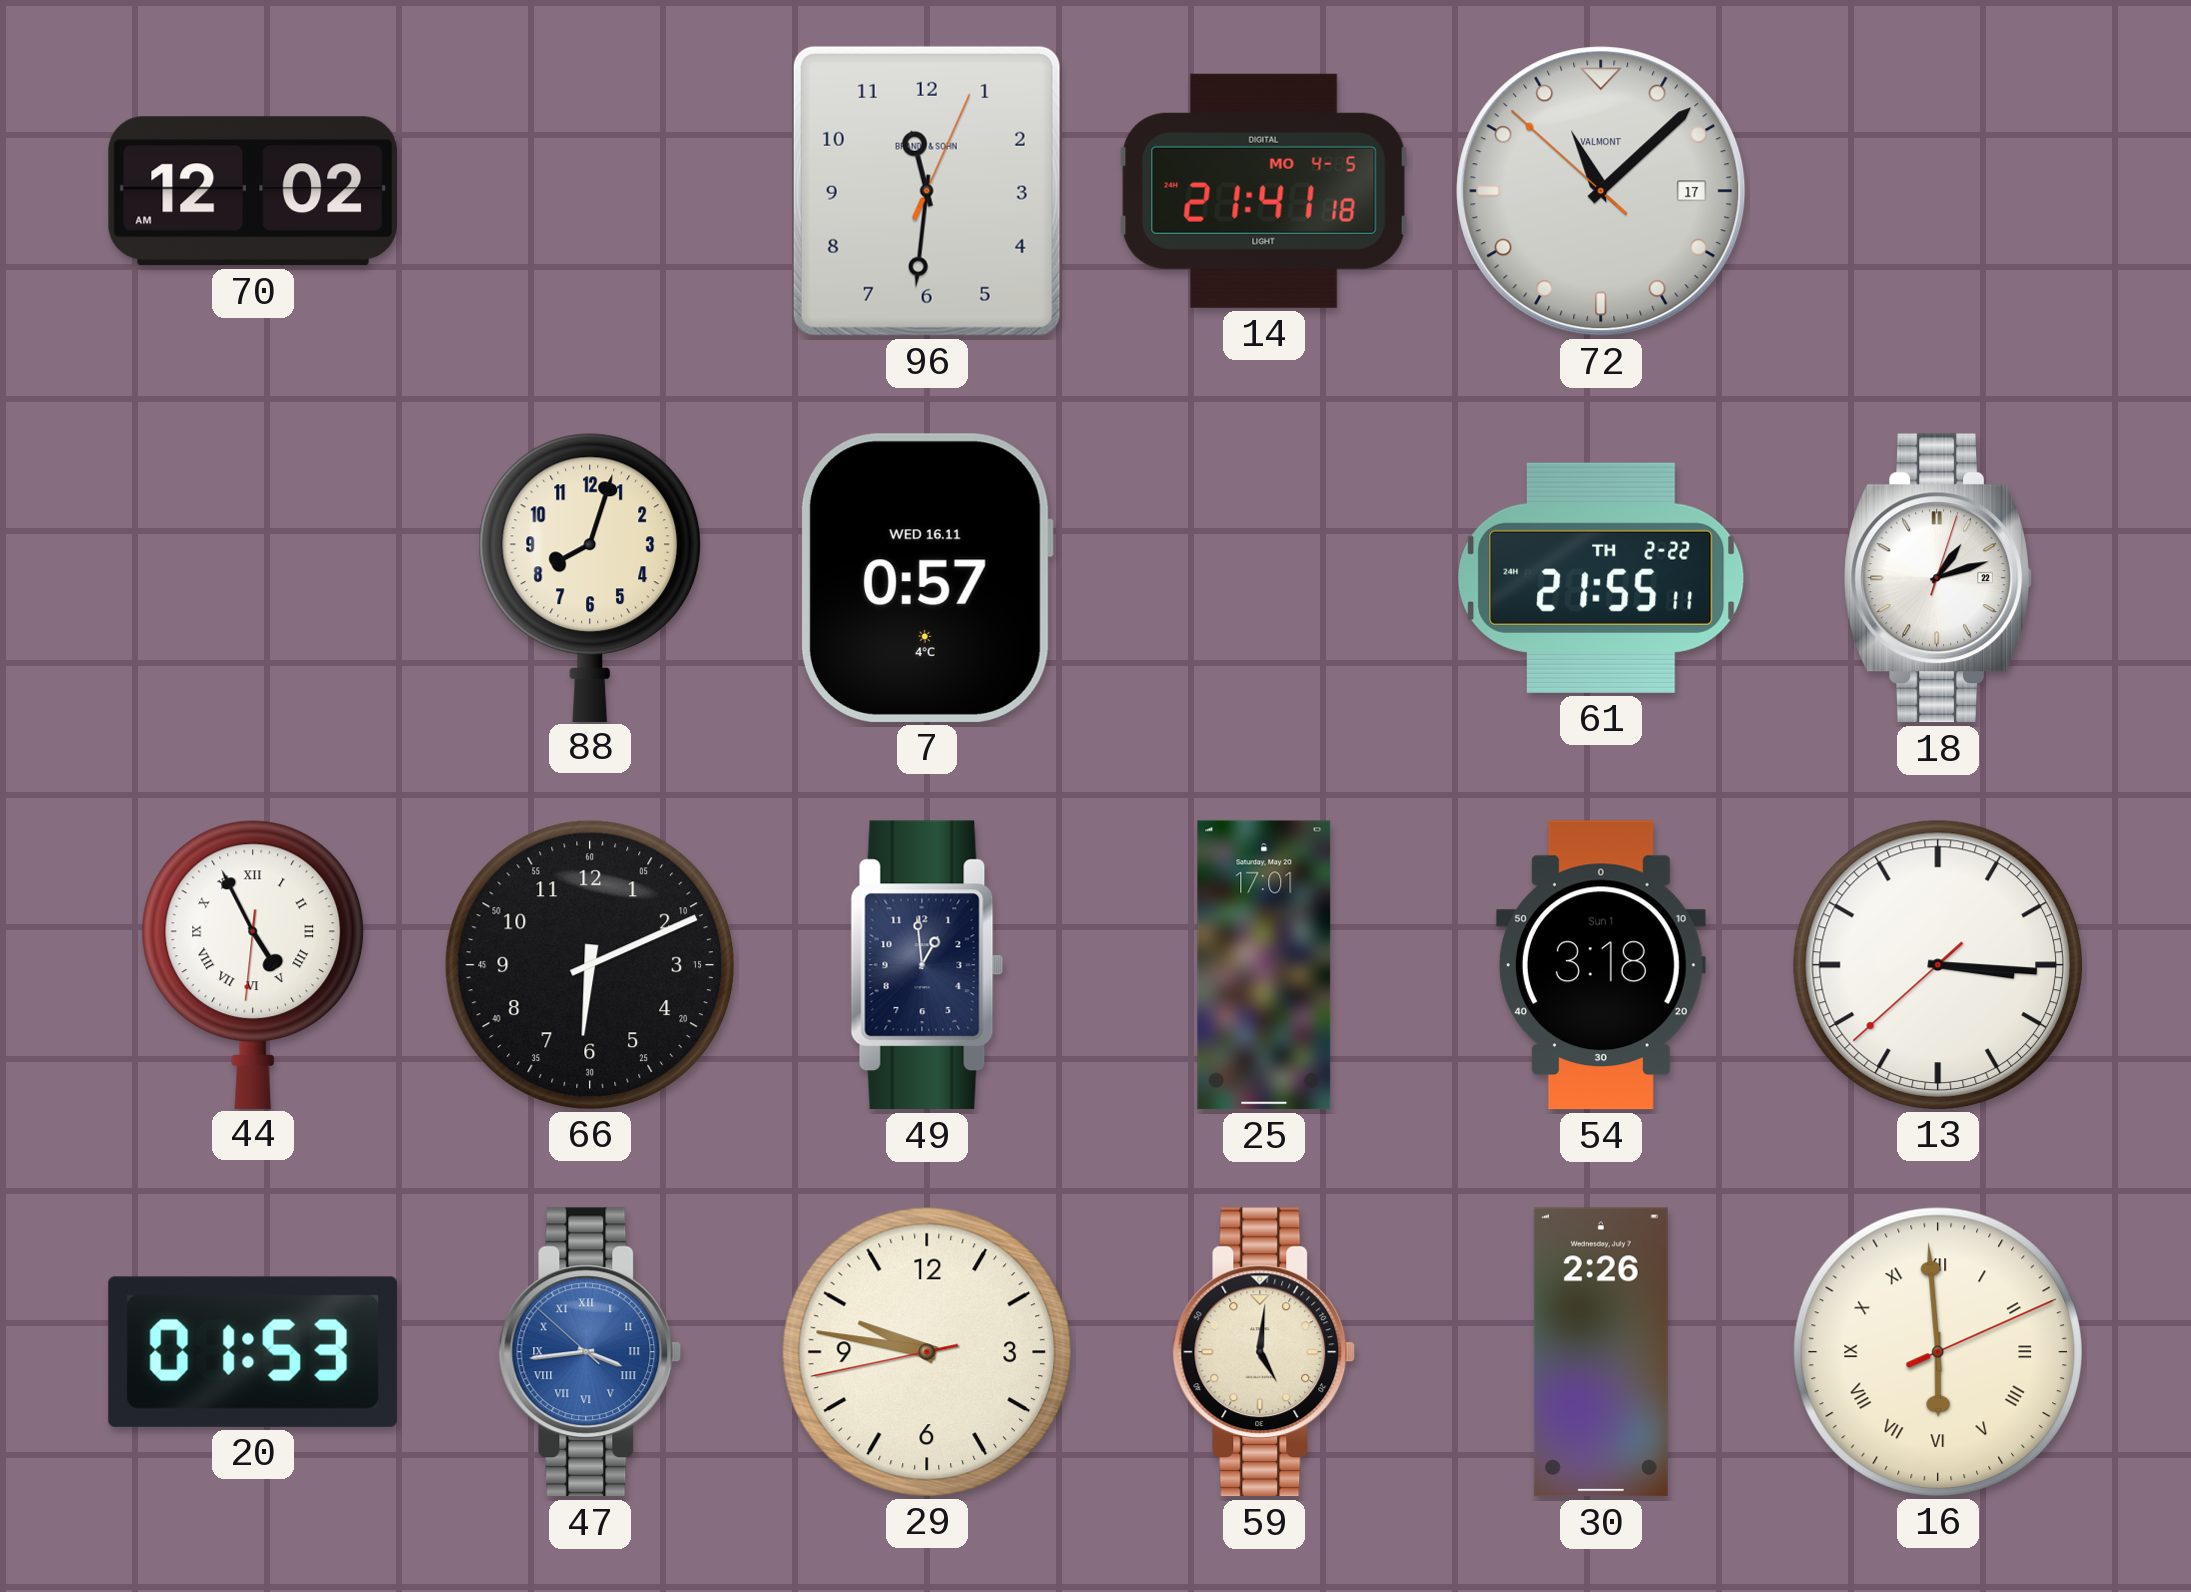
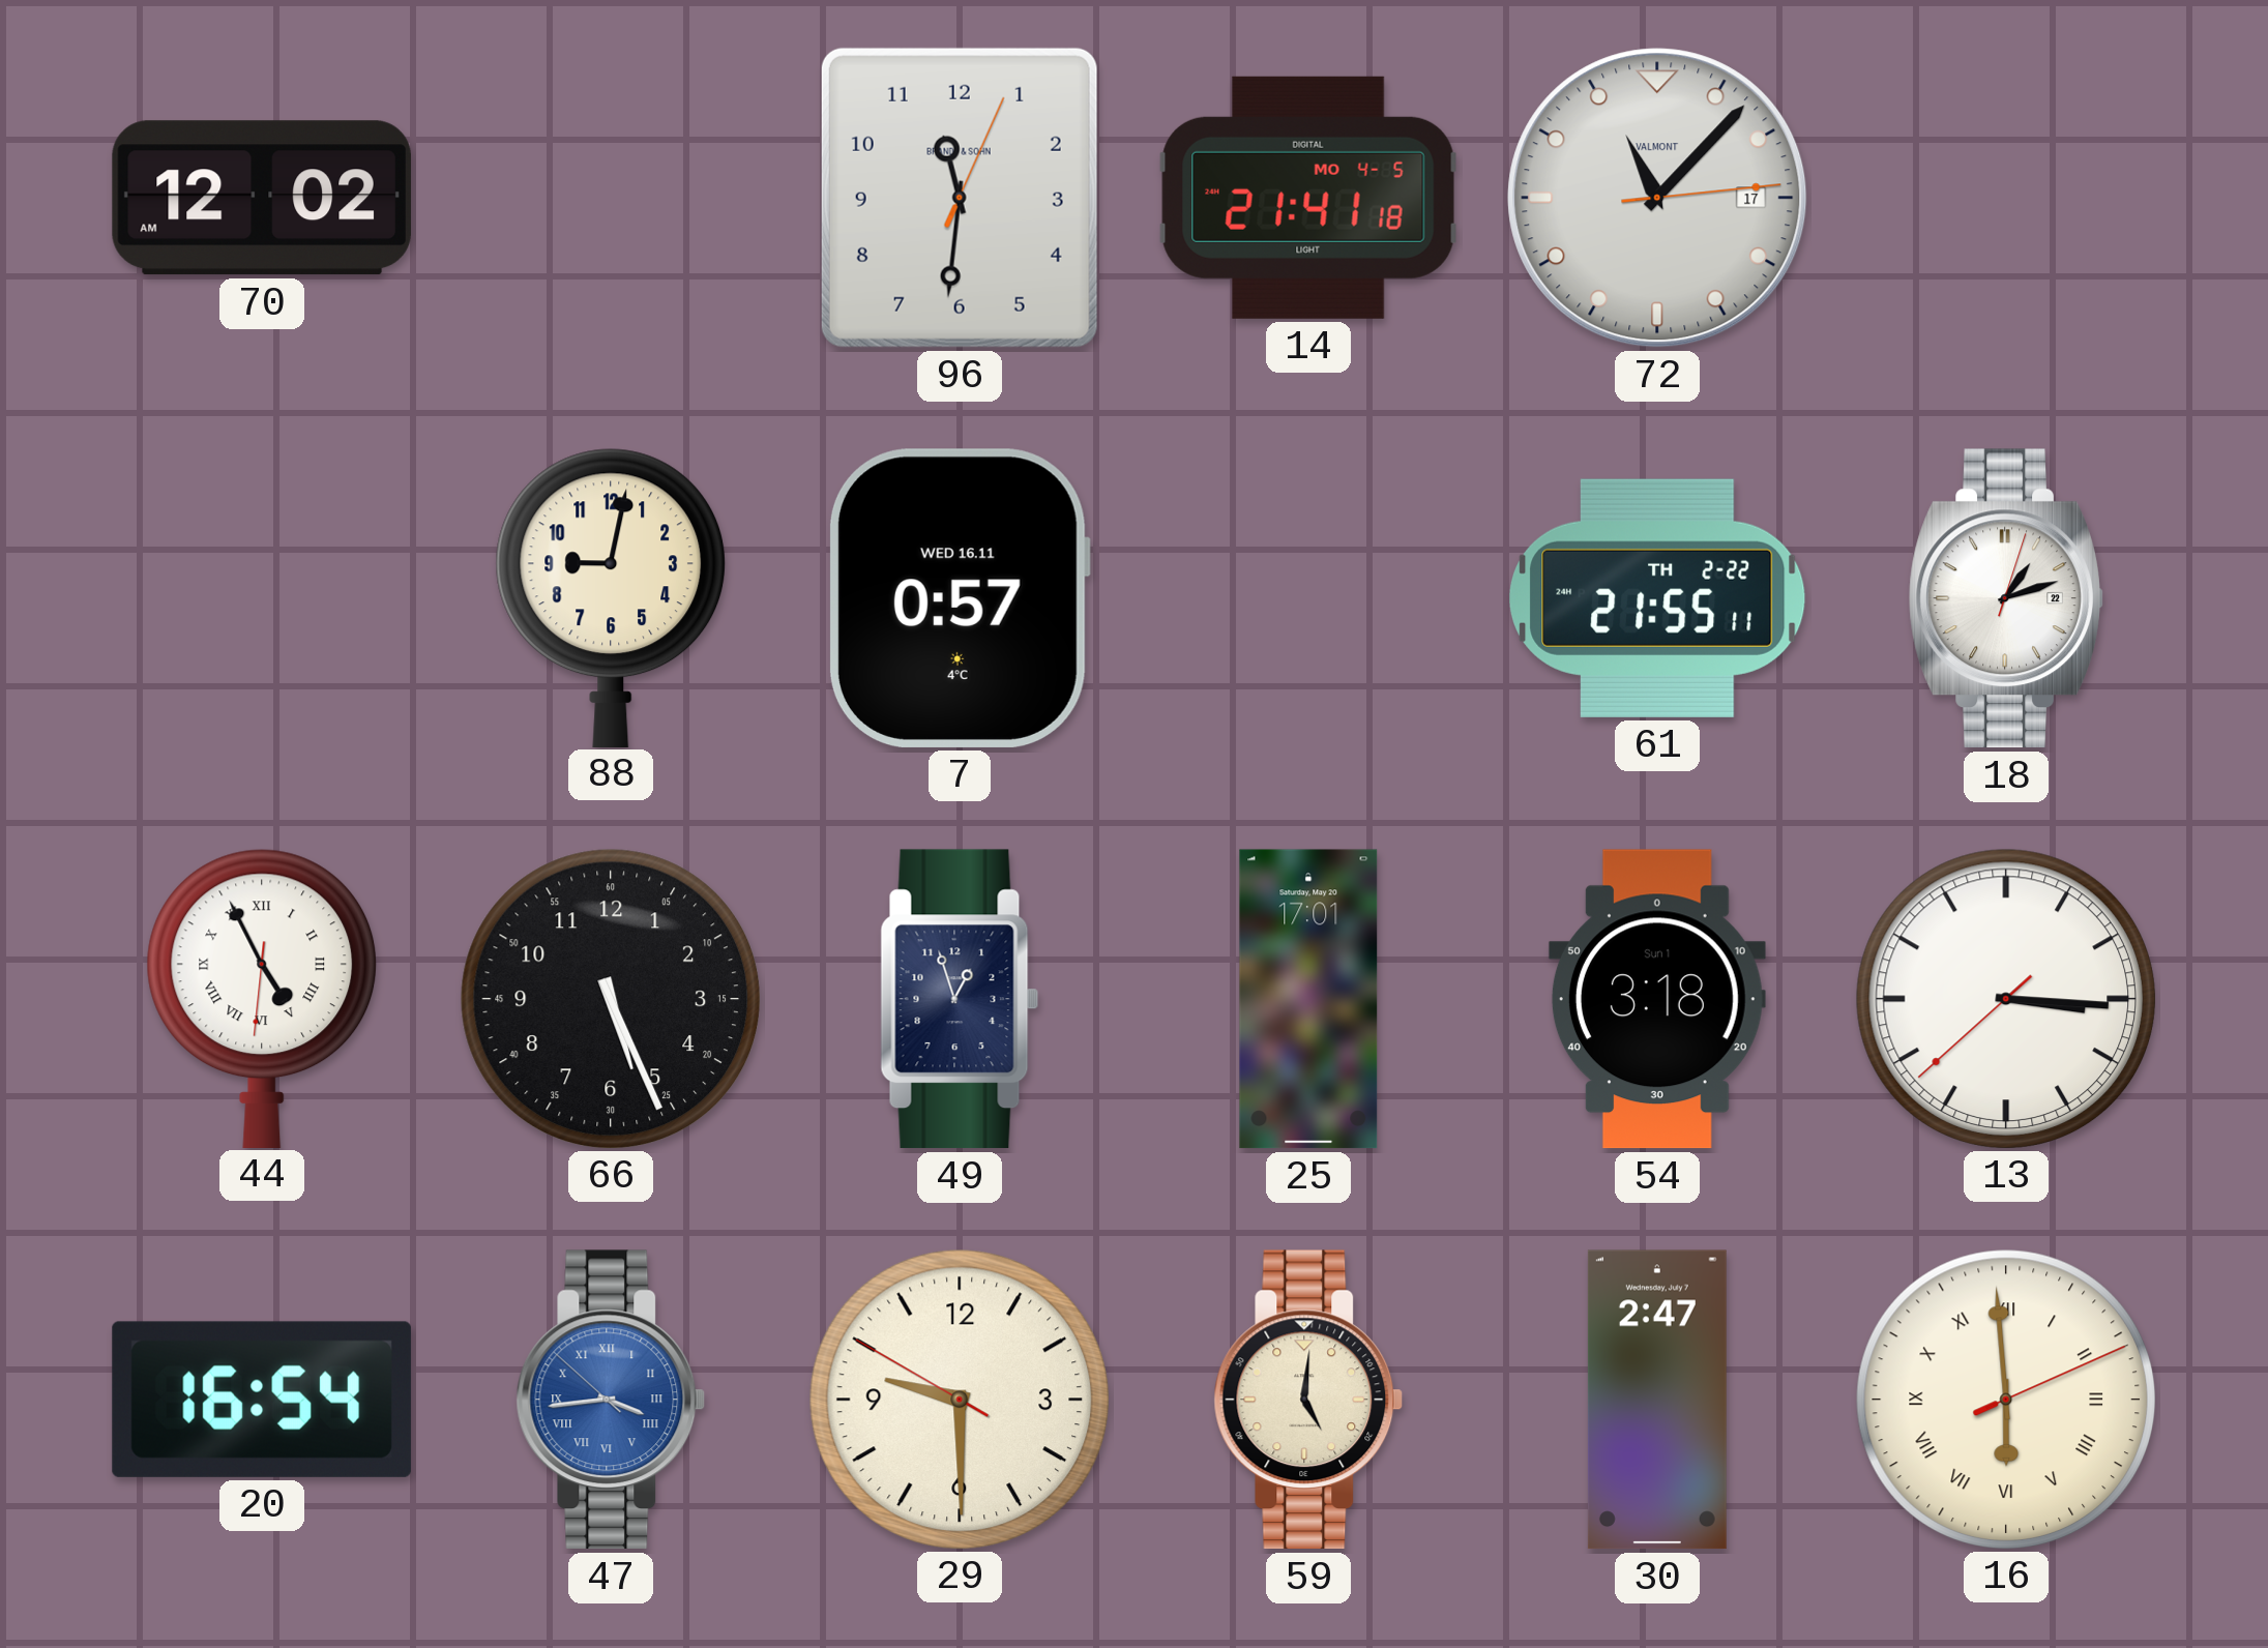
72: 11:07:52 -> 11:07:14 (1657, 198)
88: 8:03 -> 9:02 (611, 597)
66: 6:11 -> 5:26 (610, 998)
49: 12:59 -> 12:57 (960, 999)
20: 01:53 -> 16:54 (262, 1400)
29: 9:46 -> 9:29 (959, 1399)
30: 2:26 -> 2:47 (1657, 1400)
